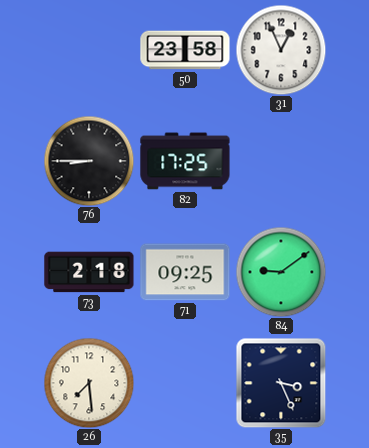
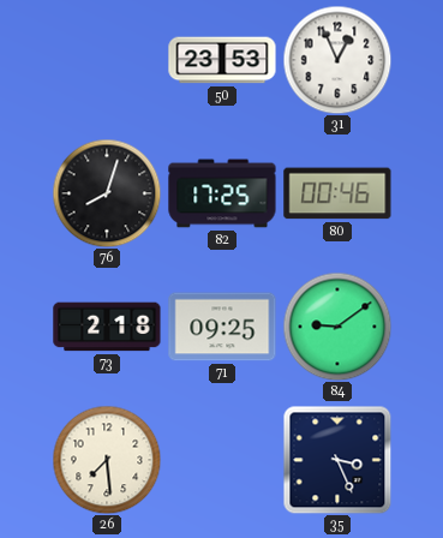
50: 23:58 -> 23:53 (222, 60)
76: 8:45 -> 8:03 (107, 193)
80: none -> 00:46 (337, 193)
